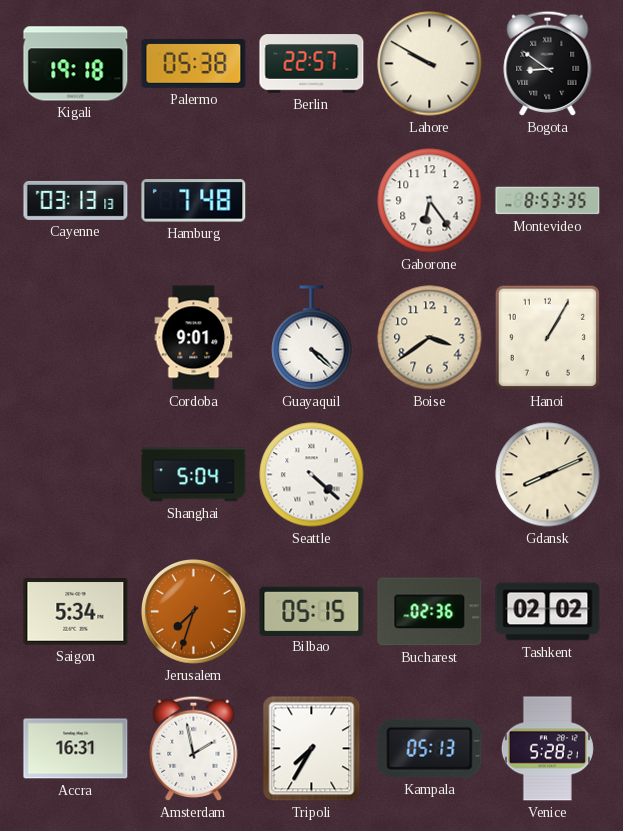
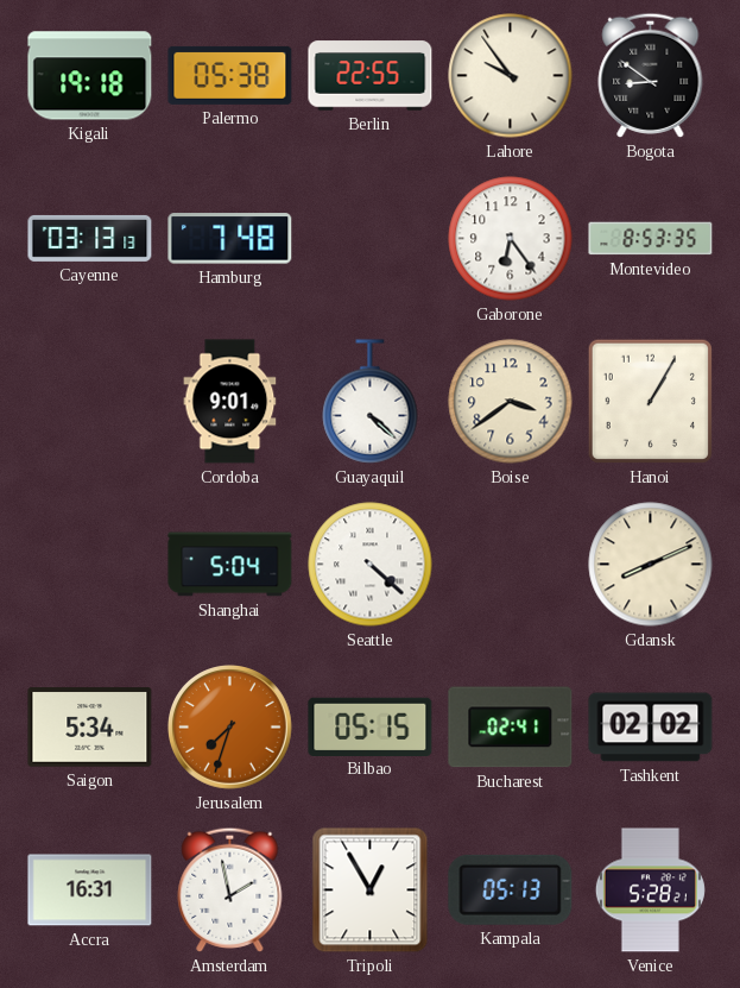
Berlin: 22:57 -> 22:55 (371, 76)
Lahore: 9:50 -> 9:54 (511, 76)
Bucharest: 02:36 -> 02:41 (511, 728)
Tripoli: 7:35 -> 12:55 (371, 891)
